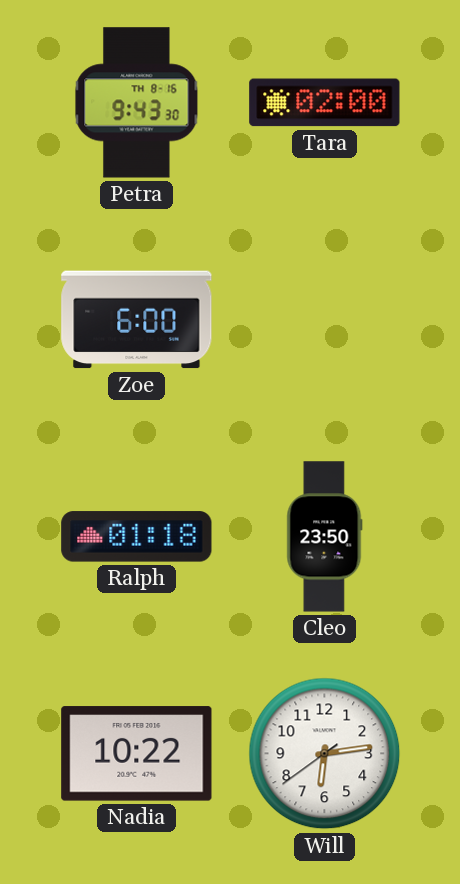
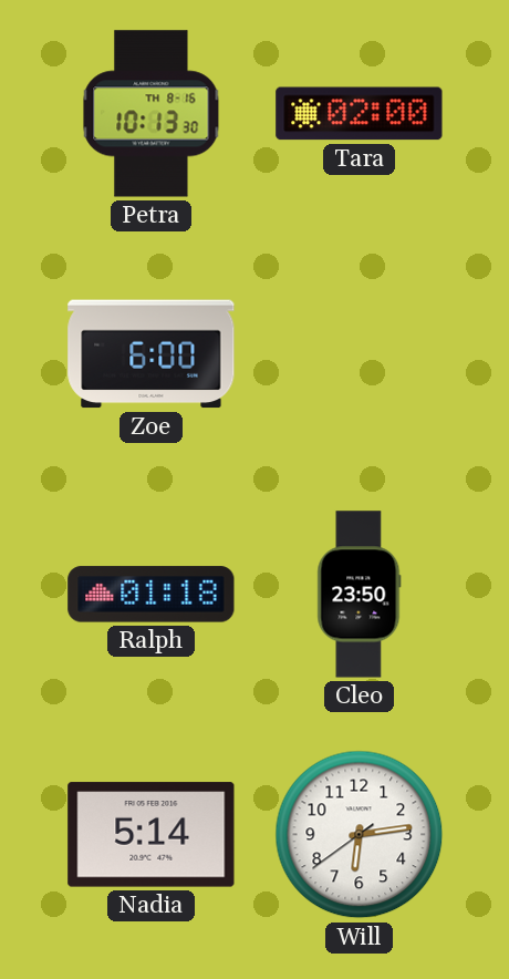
Petra: 9:43 -> 10:13 (152, 114)
Nadia: 10:22 -> 5:14 (152, 835)
